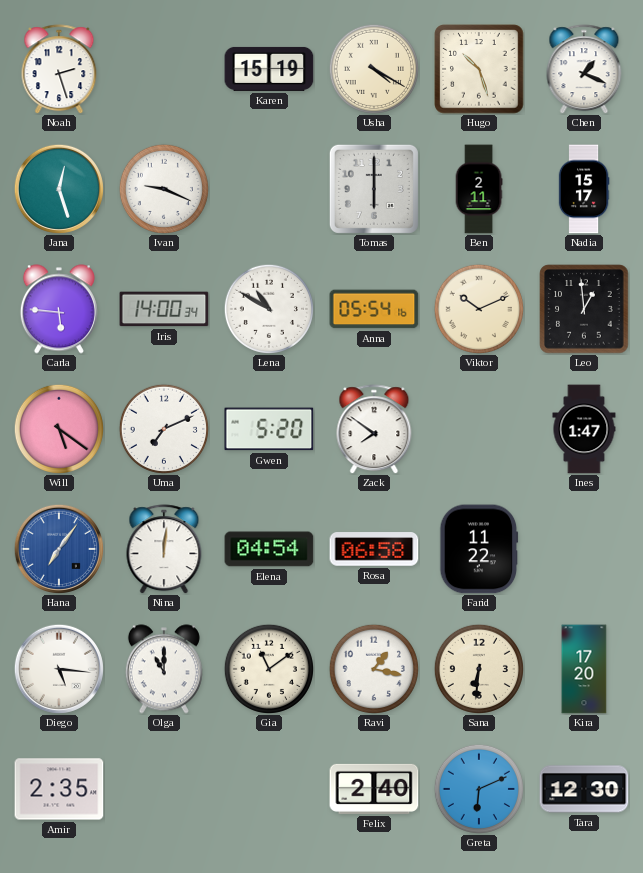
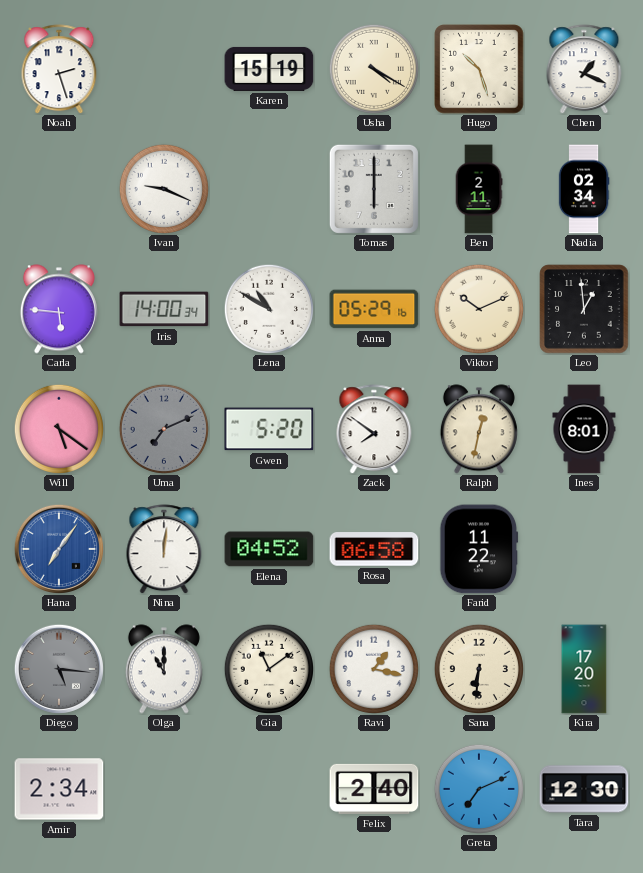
Jana: 12:27 -> none (59, 189)
Nadia: 15:17 -> 02:34 (584, 189)
Anna: 05:54 -> 05:29 (374, 309)
Uma dial: white -> grey (164, 429)
Ralph: none -> 12:32 (479, 429)
Ines: 1:47 -> 8:01 (584, 429)
Elena: 04:54 -> 04:52 (269, 549)
Diego dial: white -> grey (59, 669)
Amir: 2:35 -> 2:34 (59, 789)
Greta: 6:11 -> 7:11 (479, 789)
